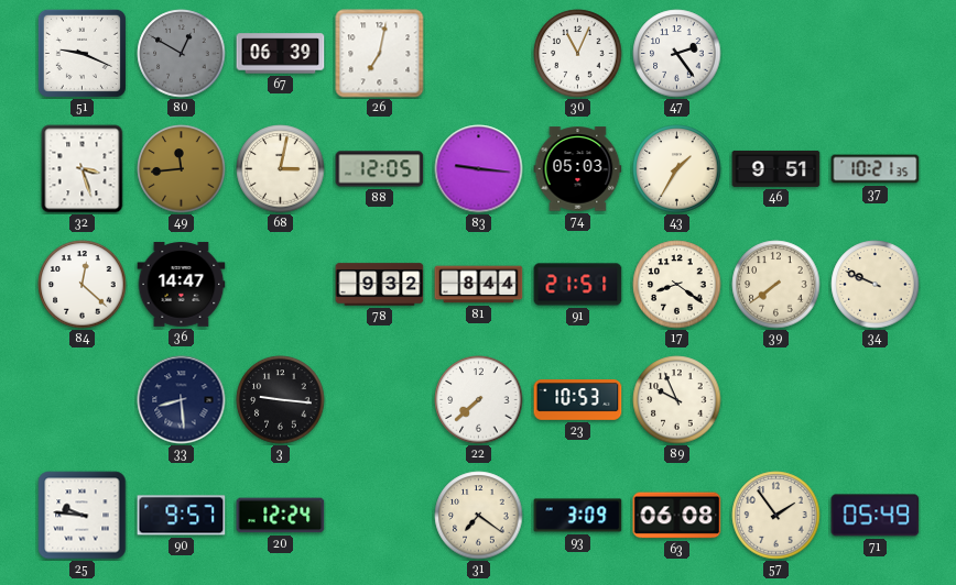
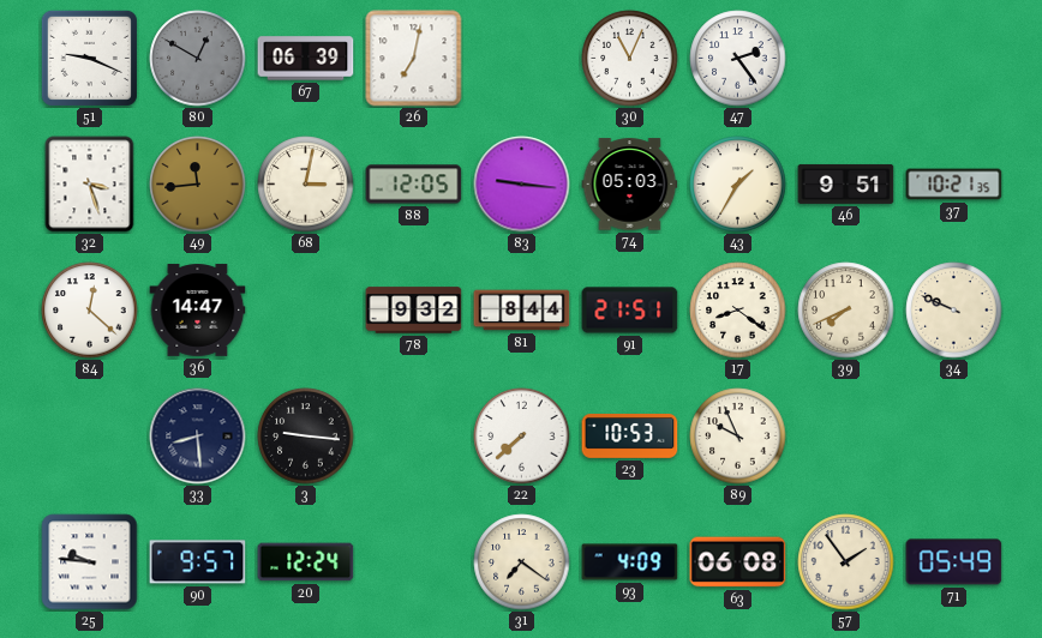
39: 7:39 -> 7:41 (846, 311)
93: 3:09 -> 4:09 (630, 562)
